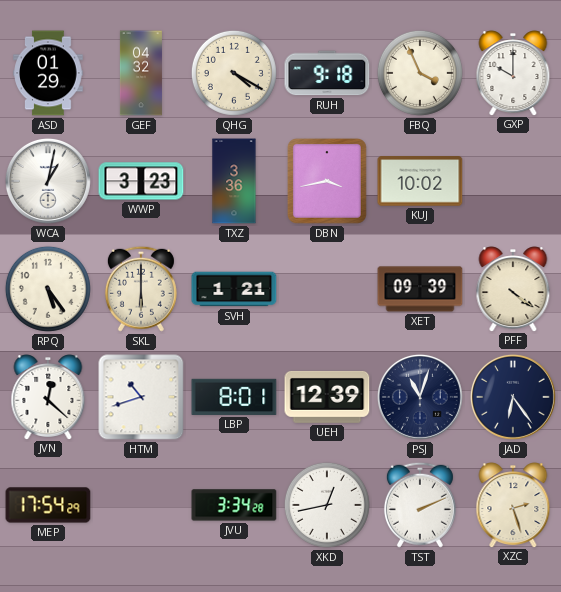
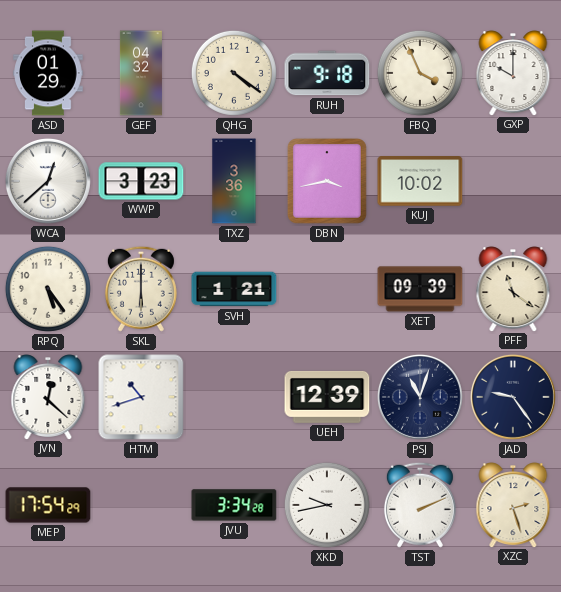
QHG: 4:20 -> 4:21 (234, 73)
WCA: 1:02 -> 12:38 (48, 181)
PFF: 4:21 -> 11:21 (513, 289)
LBP: 8:01 -> none (234, 397)
JAD: 6:24 -> 9:24 (513, 397)
XKD: 12:43 -> 9:43 (327, 505)
